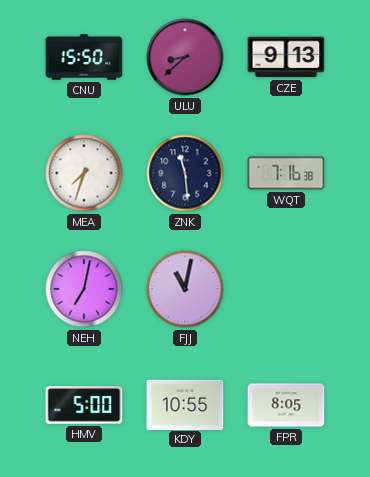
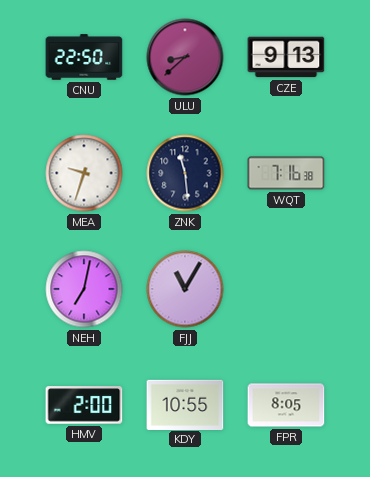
CNU: 15:50 -> 22:50 (84, 57)
MEA: 7:33 -> 9:33 (84, 173)
FJJ: 11:02 -> 11:05 (185, 289)
HMV: 5:00 -> 2:00 (84, 405)
